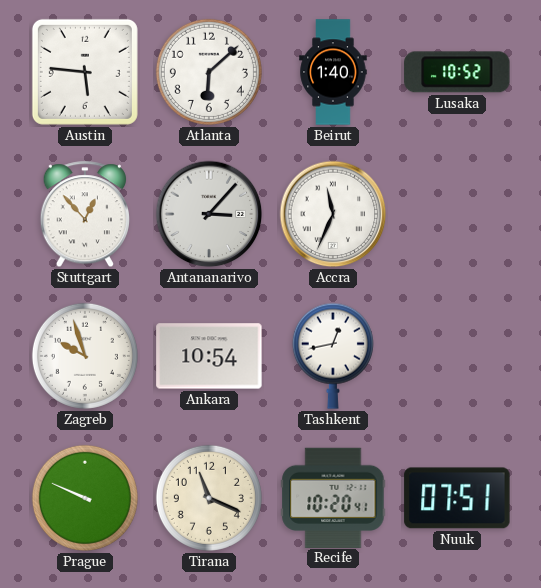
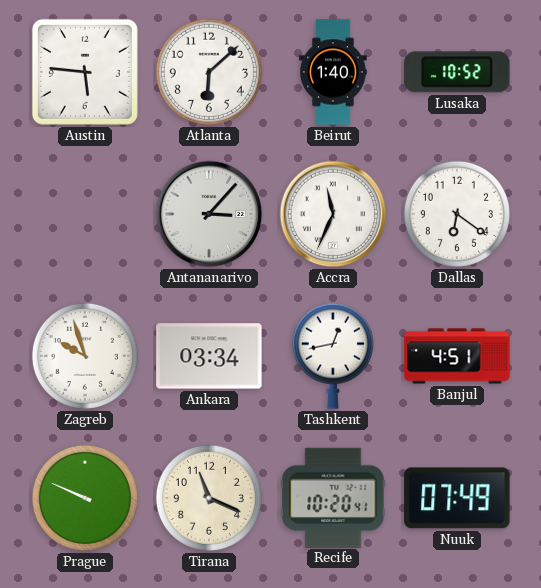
Stuttgart: 12:53 -> none (84, 215)
Dallas: none -> 6:21 (457, 214)
Ankara: 10:54 -> 03:34 (209, 356)
Banjul: none -> 4:51 (457, 356)
Nuuk: 07:51 -> 07:49 (457, 498)
